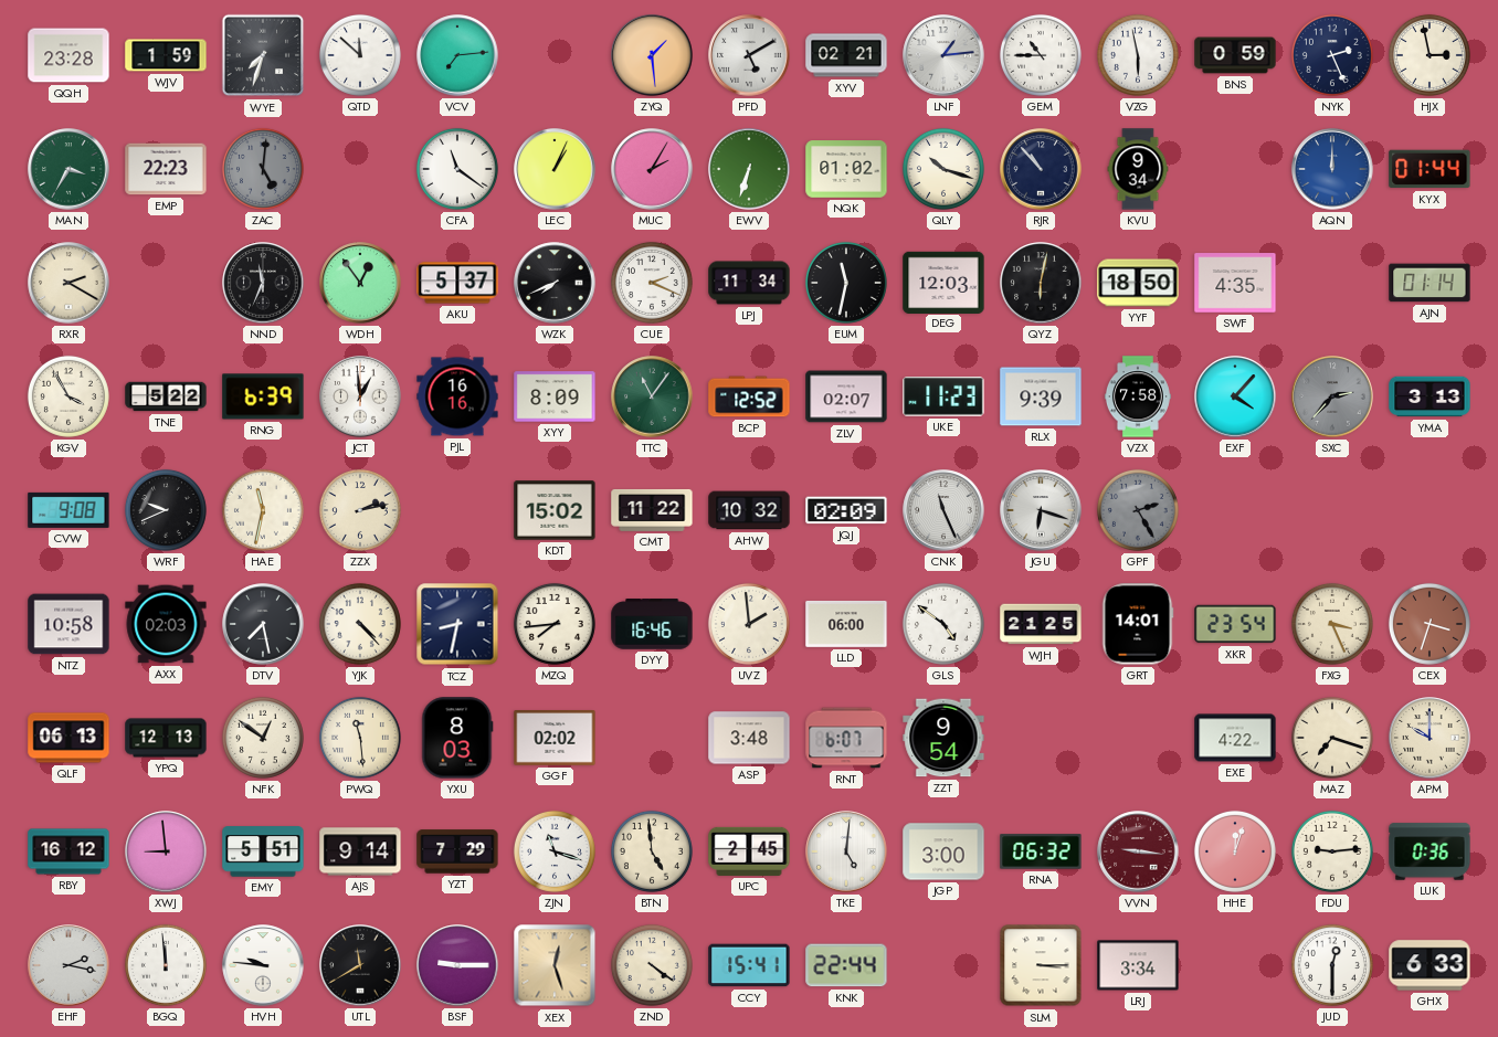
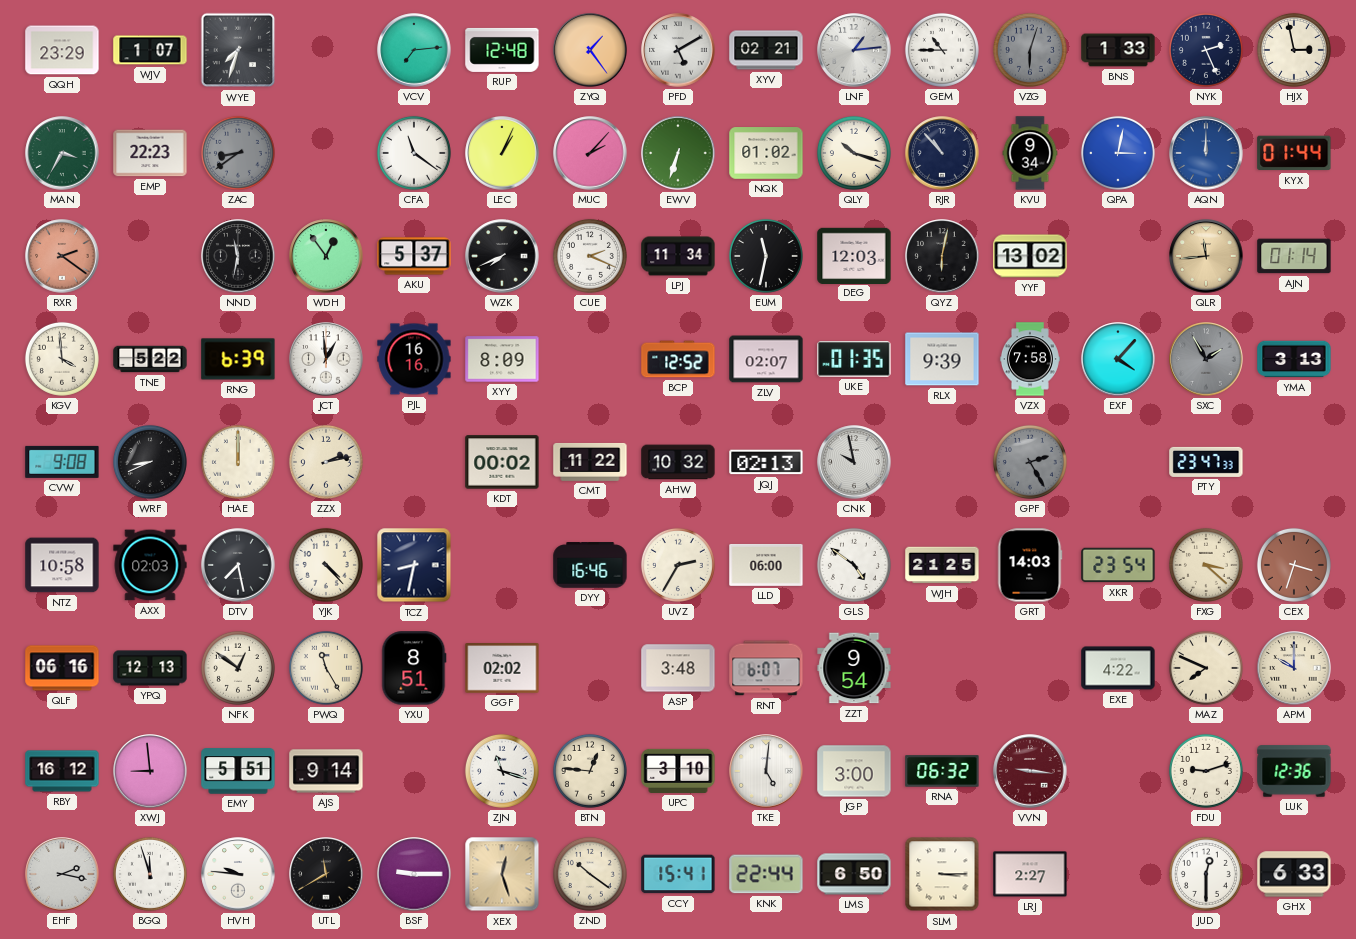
QQH: 23:28 -> 23:29 (62, 50)
WJV: 1:59 -> 1:07 (150, 50)
QTD: 11:52 -> none (360, 55)
RUP: none -> 12:48 (502, 50)
ZYQ: 1:29 -> 1:24 (590, 50)
VZG: 5:58 -> 6:03 (1030, 50)
VZG dial: white -> grey (1030, 50)
BNS: 0:59 -> 1:33 (1118, 50)
ZAC: 5:01 -> 8:39 (238, 153)
MUC: 2:05 -> 2:07 (590, 153)
QPA: none -> 3:02 (1118, 153)
RXR: 2:20 -> 2:21 (62, 256)
RXR dial: cream -> salmon (62, 256)
NND: 11:34 -> 11:32 (238, 256)
YYF: 18:50 -> 13:02 (1030, 256)
SWF: 4:35 -> none (1235, 283)
QLR: none -> 11:44 (1206, 256)
KGV: 3:55 -> 3:59 (62, 359)
TTC: 11:06 -> none (652, 396)
UKE: 11:23 -> 01:35 (854, 359)
SXC: 2:37 -> 1:55 (1206, 359)
WRF: 9:41 -> 8:41 (150, 462)
HAE: 11:32 -> 12:00 (238, 462)
KDT: 15:02 -> 00:02 (502, 462)
JQJ: 02:09 -> 02:13 (766, 462)
CNK: 11:26 -> 9:58 (854, 462)
JGU: 6:18 -> none (1041, 510)
PTY: none -> 23:47 (1206, 462)
MZQ: 7:44 -> none (555, 624)
UVZ: 1:59 -> 2:35 (678, 565)
GRT: 14:01 -> 14:03 (1030, 565)
FXG: 3:26 -> 3:22 (1206, 565)
QLF: 06:13 -> 06:16 (62, 668)
PWQ: 11:29 -> 11:25 (326, 668)
YXU: 8:03 -> 8:51 (414, 668)
MAZ: 7:18 -> 7:49 (1206, 668)
YZT: 7:29 -> none (457, 851)
BTN: 4:59 -> 12:46 (590, 771)
UPC: 2:45 -> 3:10 (678, 771)
HHE: 12:03 -> none (1235, 851)
FDU: 9:14 -> 9:12 (1206, 771)
LUK: 0:36 -> 12:36 (1294, 771)
BGQ: 11:59 -> 11:57 (150, 874)
ZND: 4:21 -> 10:21 (590, 874)
LMS: none -> 6:50 (854, 874)
LRJ: 3:34 -> 2:27 (1030, 874)
